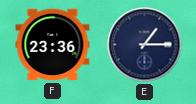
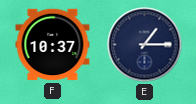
F: 23:36 -> 10:37 (53, 45)
